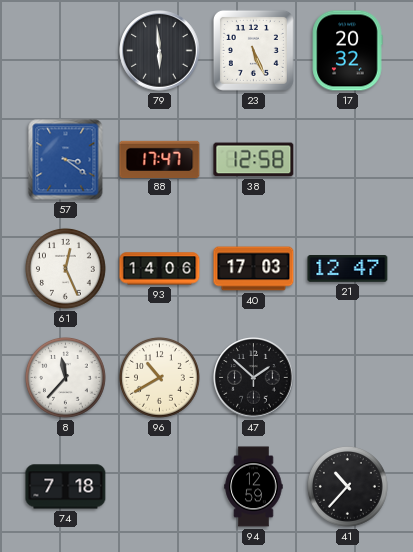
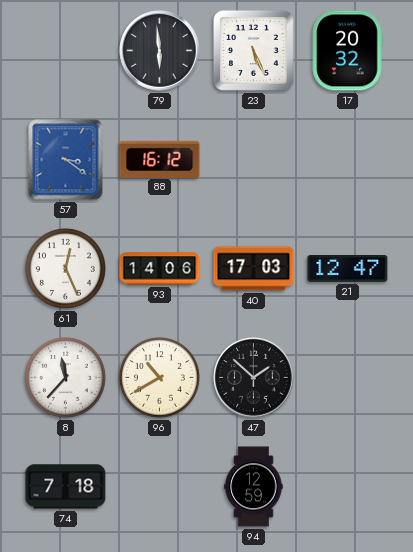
88: 17:47 -> 16:12 (160, 159)
38: 12:58 -> none (254, 160)
41: 10:37 -> none (347, 486)
